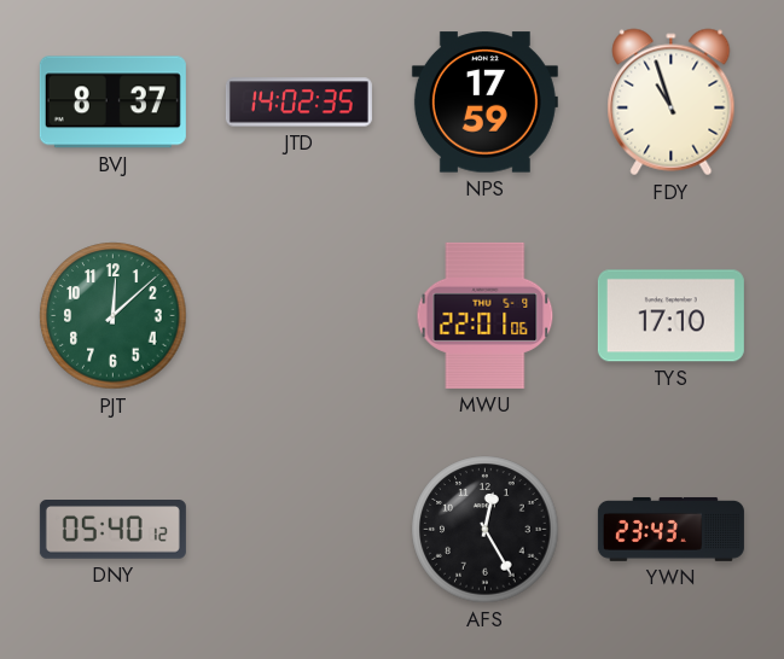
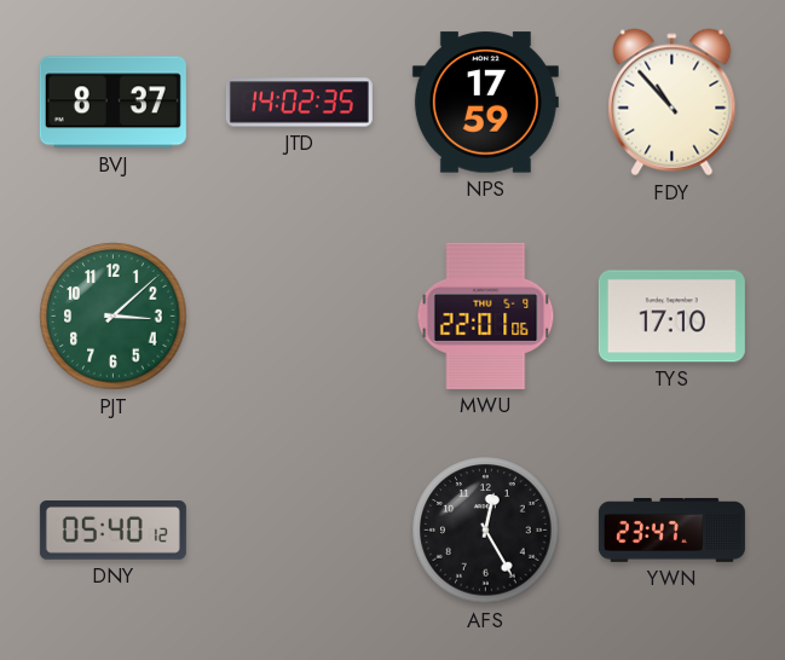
FDY: 10:57 -> 10:53 (673, 103)
PJT: 12:08 -> 3:08 (114, 317)
YWN: 23:43 -> 23:47 (671, 529)
